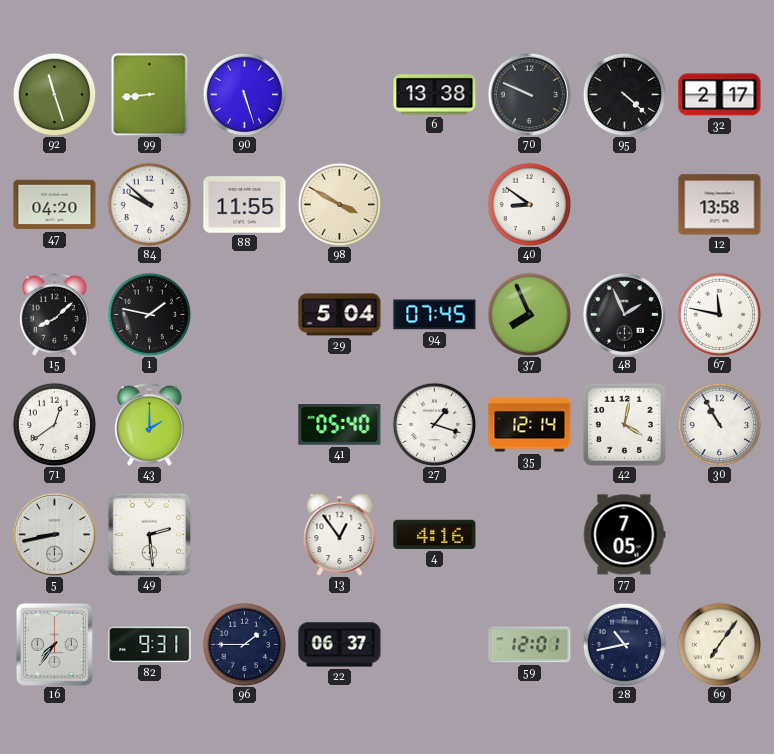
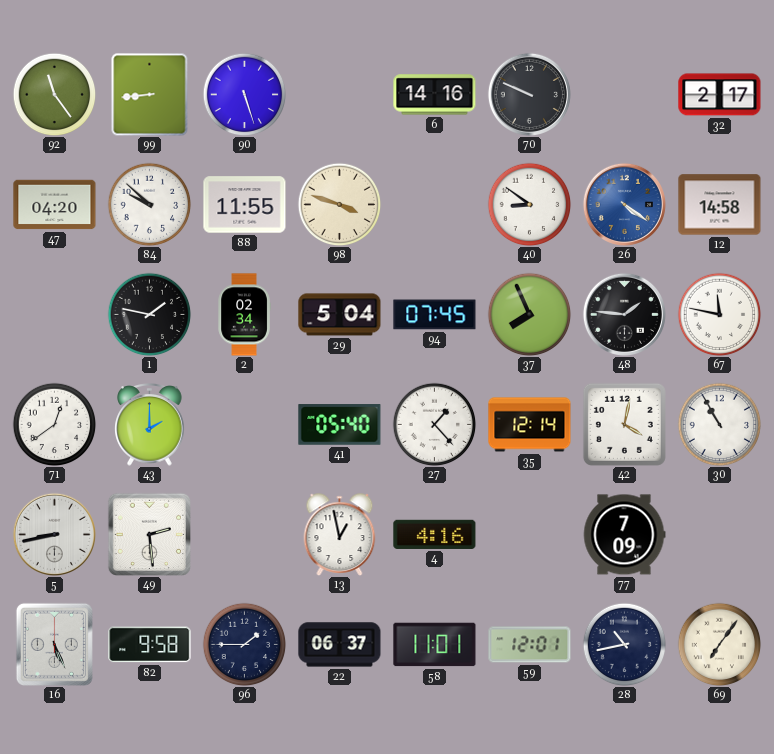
92: 11:27 -> 11:24 (54, 94)
6: 13:38 -> 14:16 (435, 95)
95: 4:22 -> none (624, 94)
98: 3:50 -> 3:48 (339, 204)
26: none -> 4:21 (624, 204)
12: 13:58 -> 14:58 (720, 205)
15: 8:08 -> none (55, 315)
2: none -> 02:34 (244, 315)
48: 1:56 -> 1:46 (624, 314)
27: 1:18 -> 1:23 (434, 424)
13: 12:54 -> 12:58 (340, 535)
77: 7:05 -> 7:09 (624, 535)
16: 7:36 -> 5:26 (54, 644)
82: 9:31 -> 9:58 (150, 645)
58: none -> 11:01 (435, 645)
